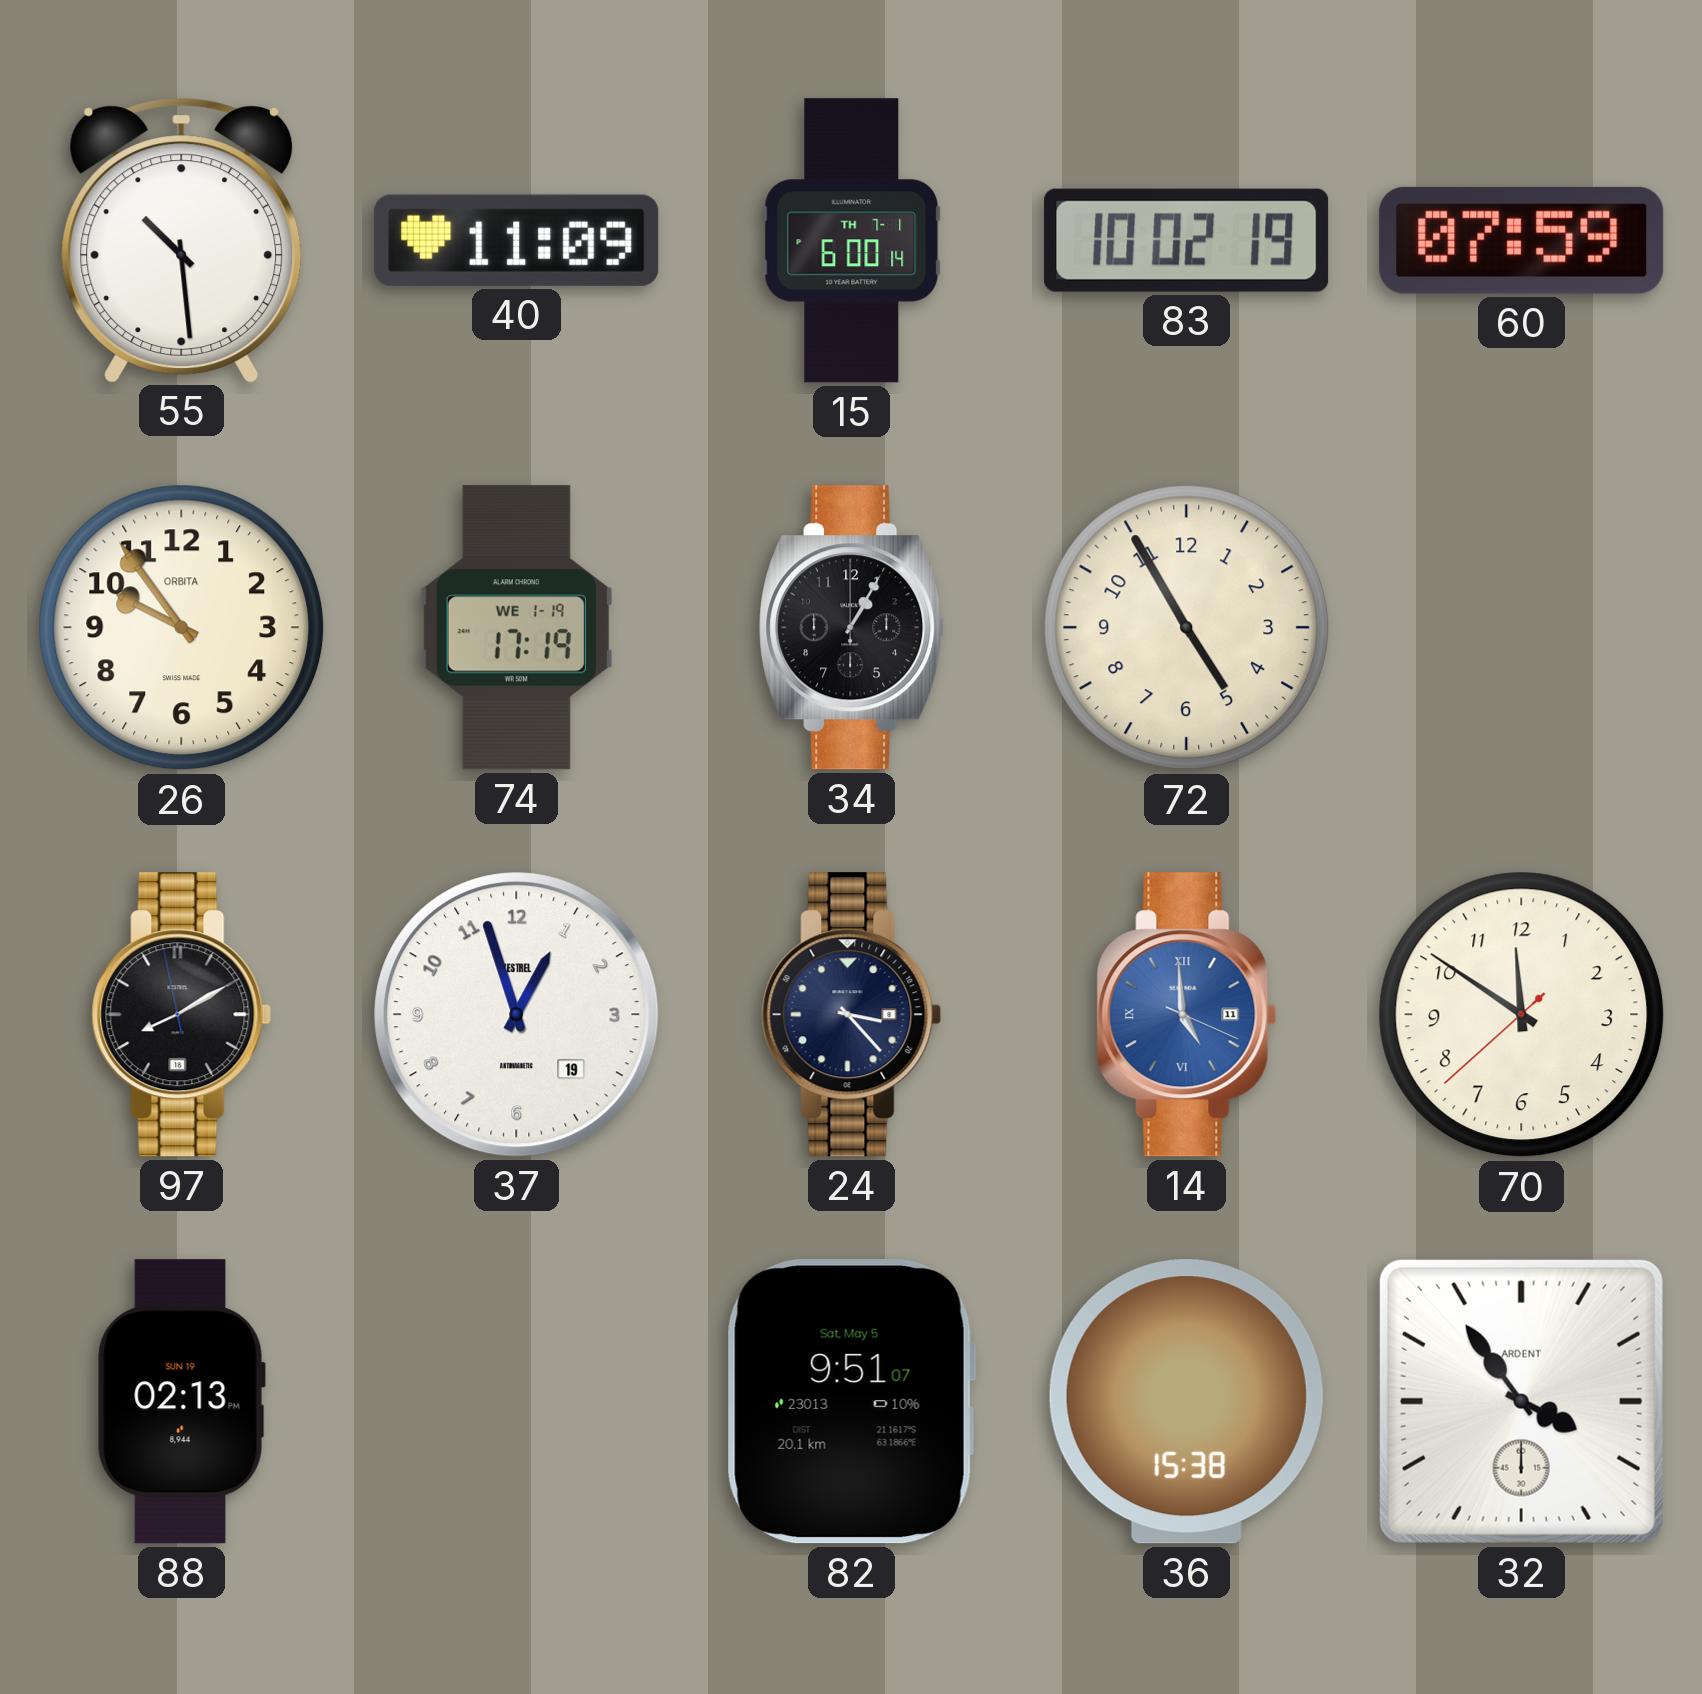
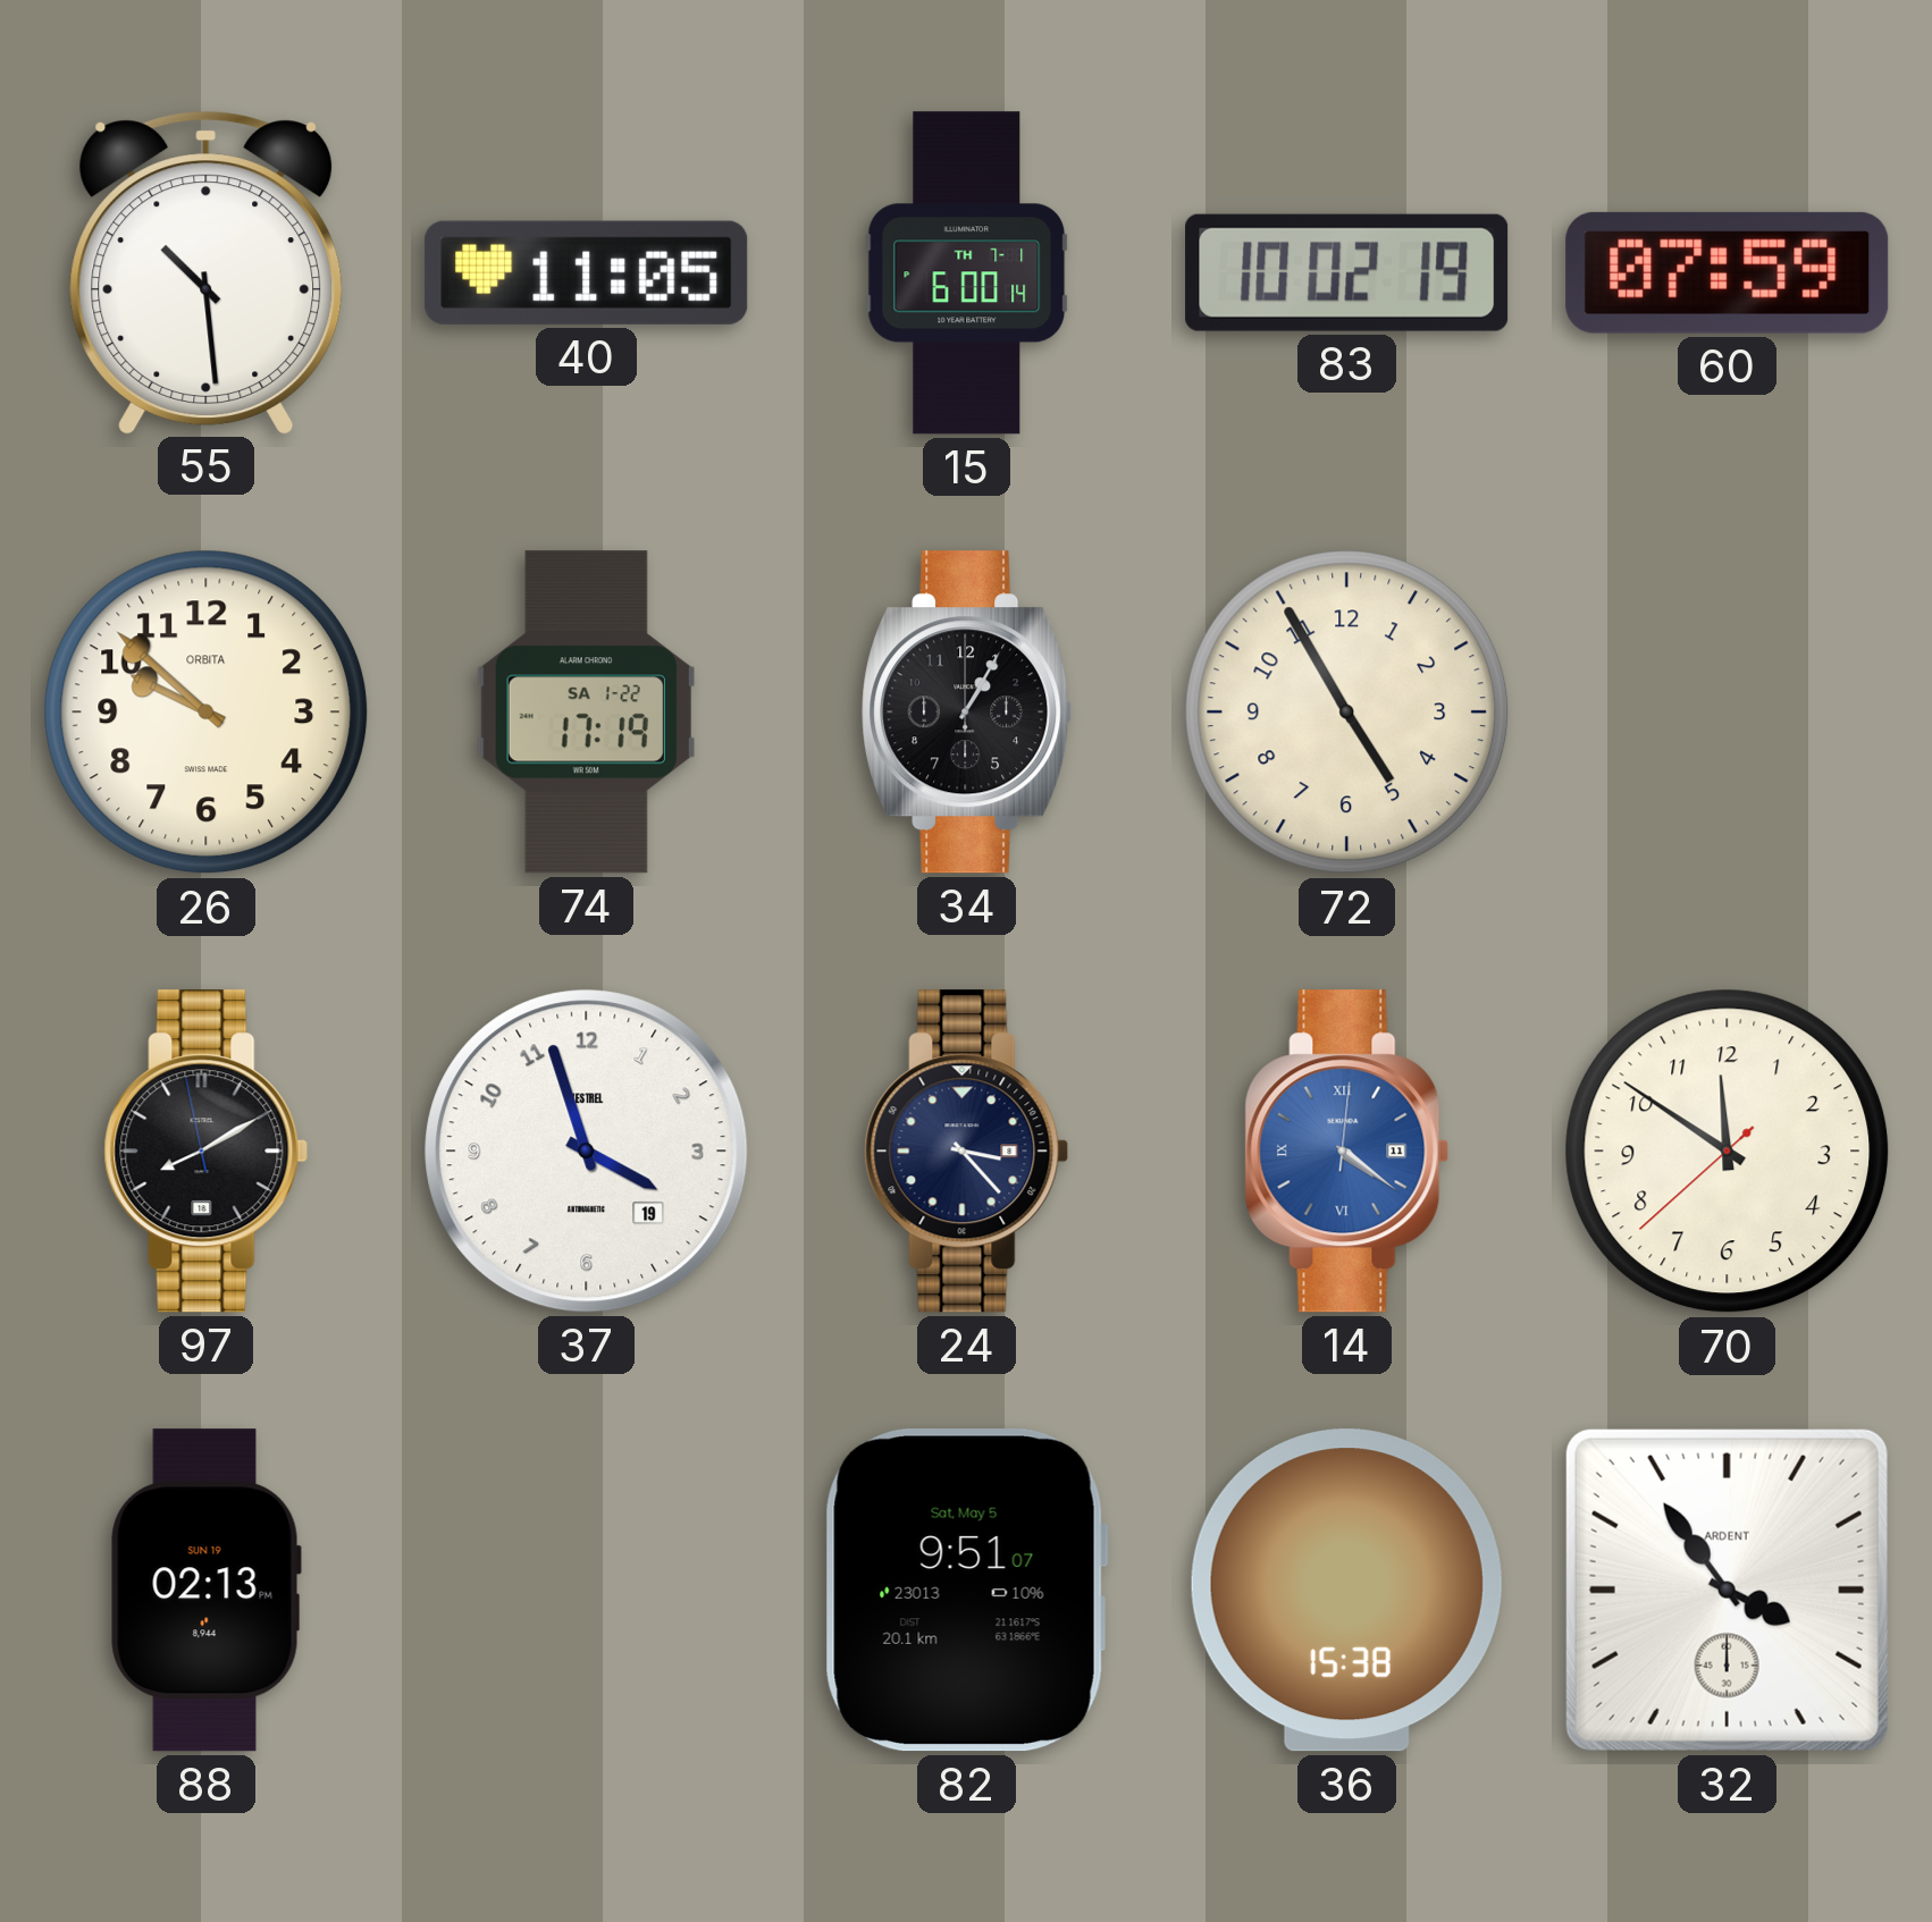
40: 11:09 -> 11:05 (587, 272)
26: 9:54 -> 9:52 (207, 713)
74 date: WE 1-19 -> SA 1-22 (586, 713)
37: 12:57 -> 3:57 (587, 1152)
14: 4:59 -> 4:21 (1347, 1152)
